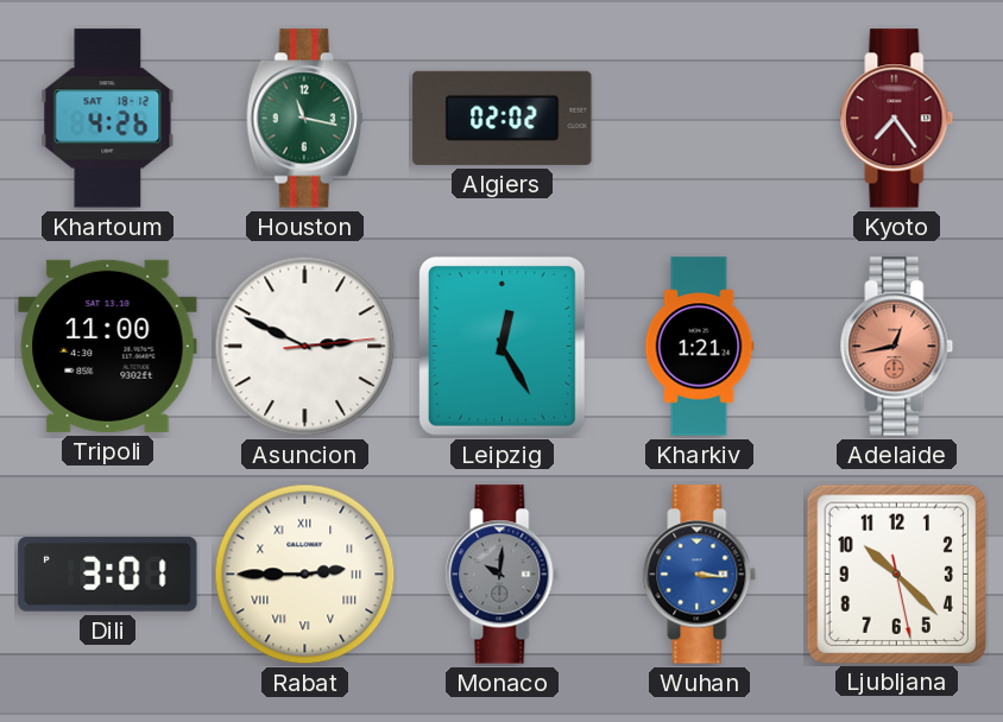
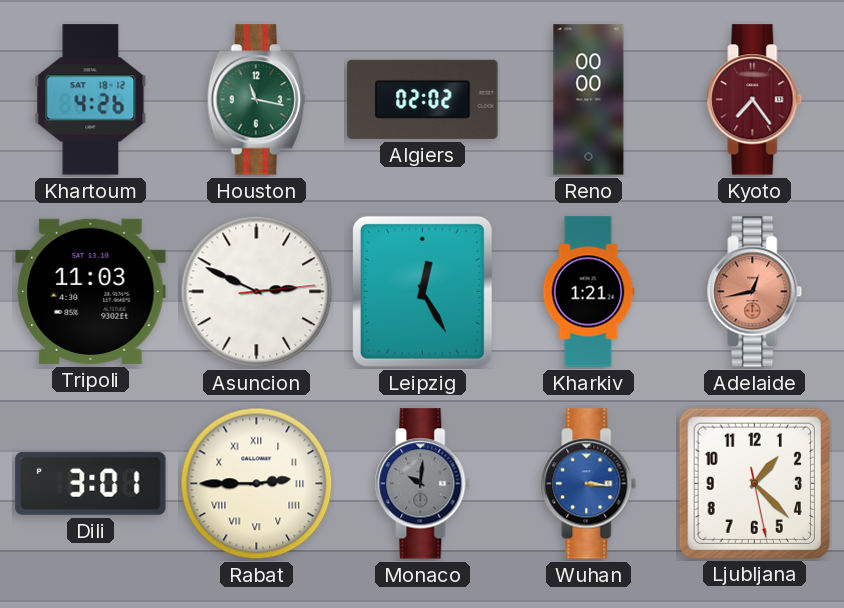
Reno: none -> 00:00 (589, 100)
Tripoli: 11:00 -> 11:03 (91, 291)
Ljubljana: 10:22 -> 1:22 (754, 483)
